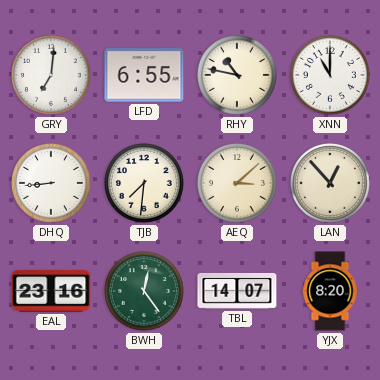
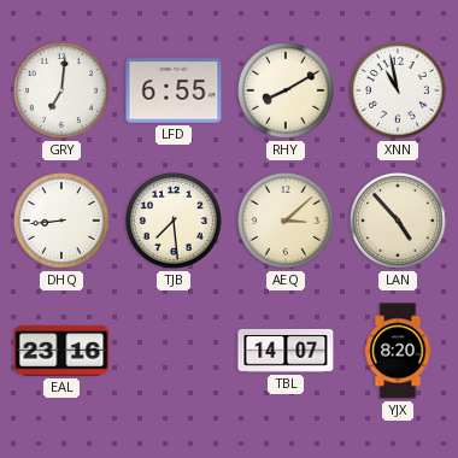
RHY: 10:47 -> 8:10 (287, 92)
XNN: 11:00 -> 10:58 (399, 92)
TJB: 7:31 -> 7:29 (175, 222)
LAN: 12:53 -> 4:53 (399, 222)
BWH: 12:24 -> none (145, 292)
